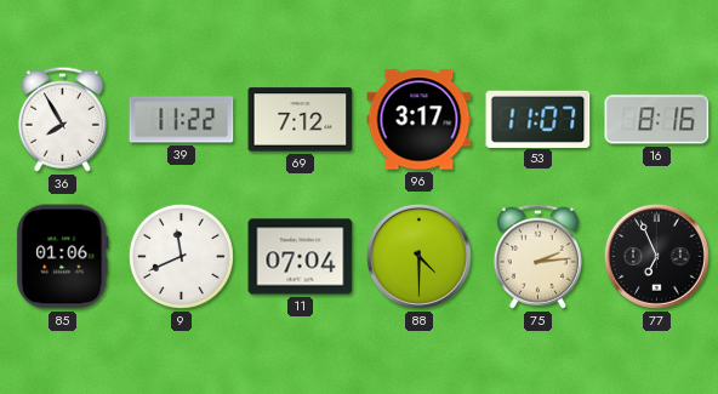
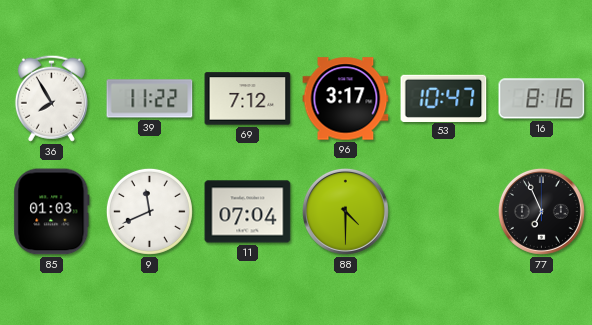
53: 11:07 -> 10:47 (444, 98)
85: 01:06 -> 01:03 (52, 212)
75: 2:14 -> none (537, 256)
